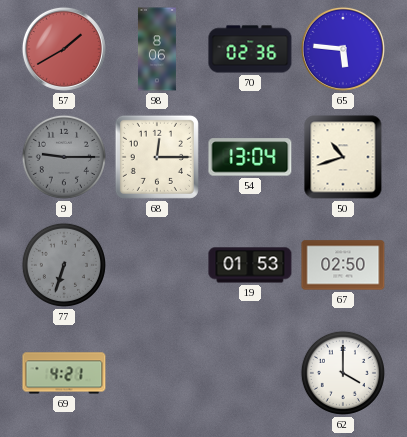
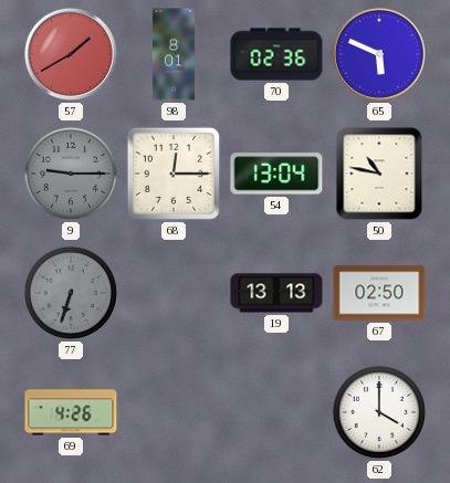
98: 8:06 -> 8:01 (174, 54)
65: 5:46 -> 5:49 (379, 54)
50: 10:42 -> 10:47 (379, 174)
19: 01:53 -> 13:13 (276, 293)
69: 4:21 -> 4:26 (71, 412)
